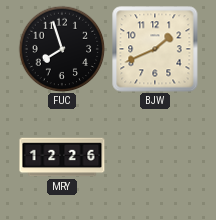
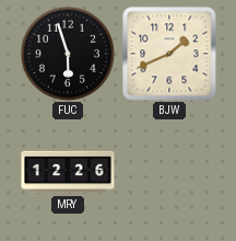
FUC: 7:57 -> 5:57 (68, 54)
